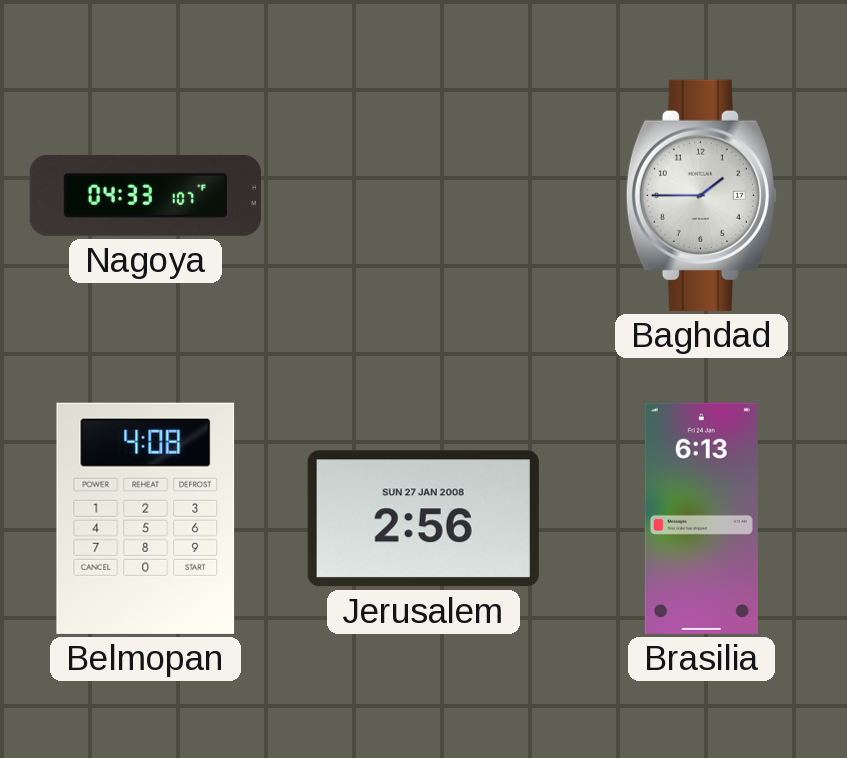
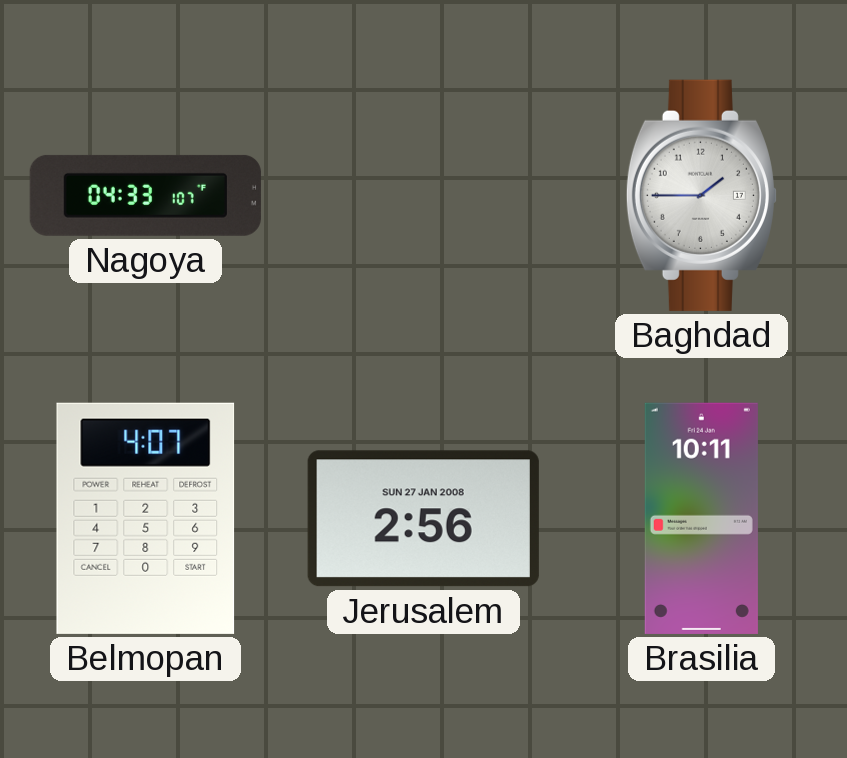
Belmopan: 4:08 -> 4:07 (146, 518)
Brasilia: 6:13 -> 10:11 (701, 518)
